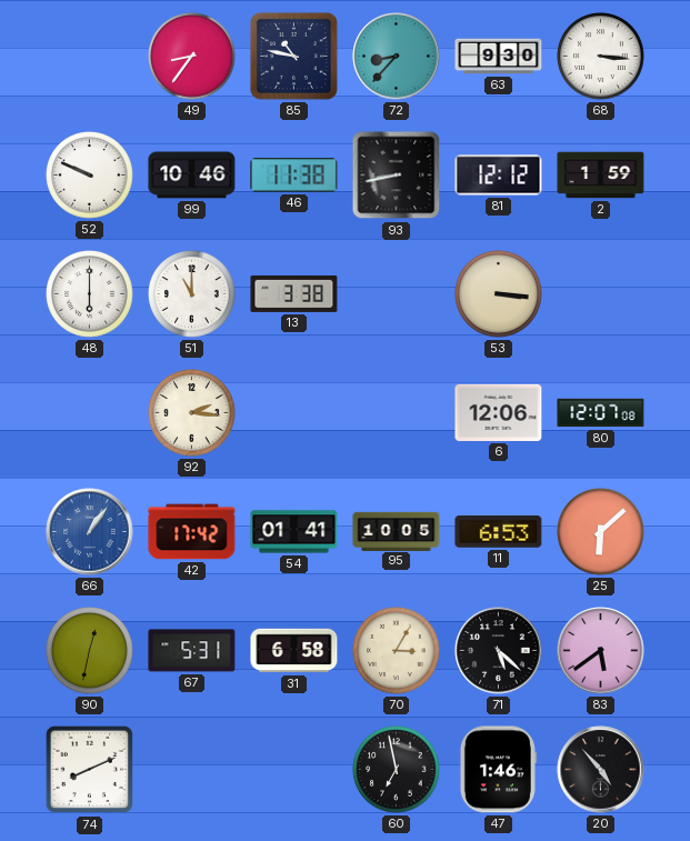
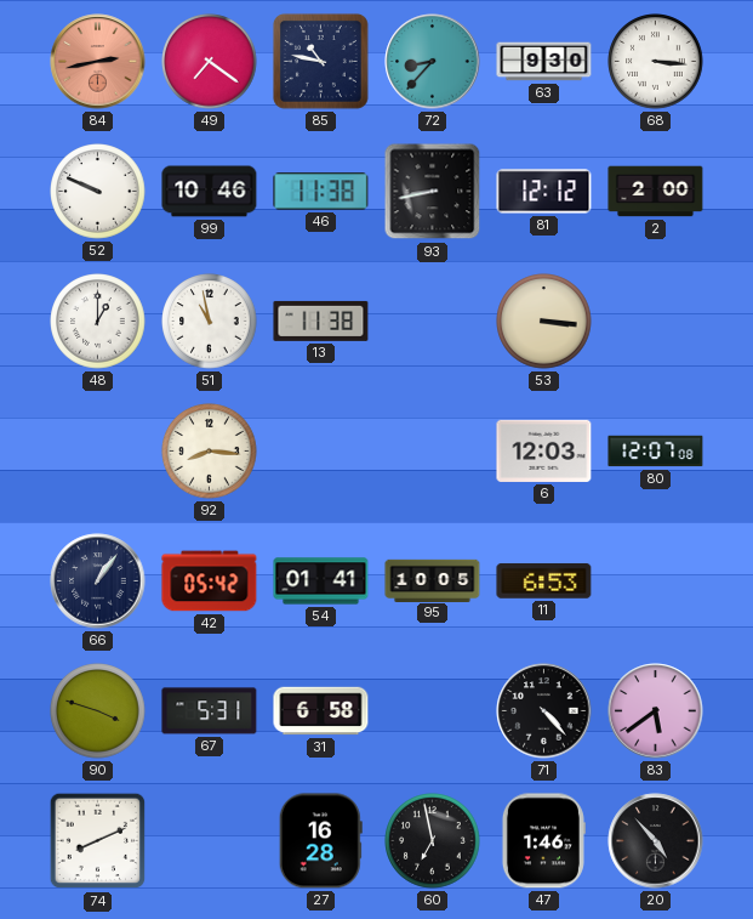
84: none -> 2:43 (98, 62)
49: 8:36 -> 7:21 (210, 62)
2: 1:59 -> 2:00 (656, 192)
48: 6:00 -> 1:00 (98, 322)
51: 11:00 -> 10:58 (210, 322)
13: 3:38 -> 11:38 (321, 320)
92: 2:16 -> 8:16 (210, 452)
6: 12:06 -> 12:03 (544, 450)
66 dial: blue -> navy (98, 582)
42: 17:42 -> 05:42 (210, 582)
25: 6:08 -> none (601, 532)
90: 12:32 -> 3:48 (98, 711)
70: 3:05 -> none (397, 651)
71: 5:22 -> 4:23 (544, 711)
27: none -> 16:28 (320, 841)
